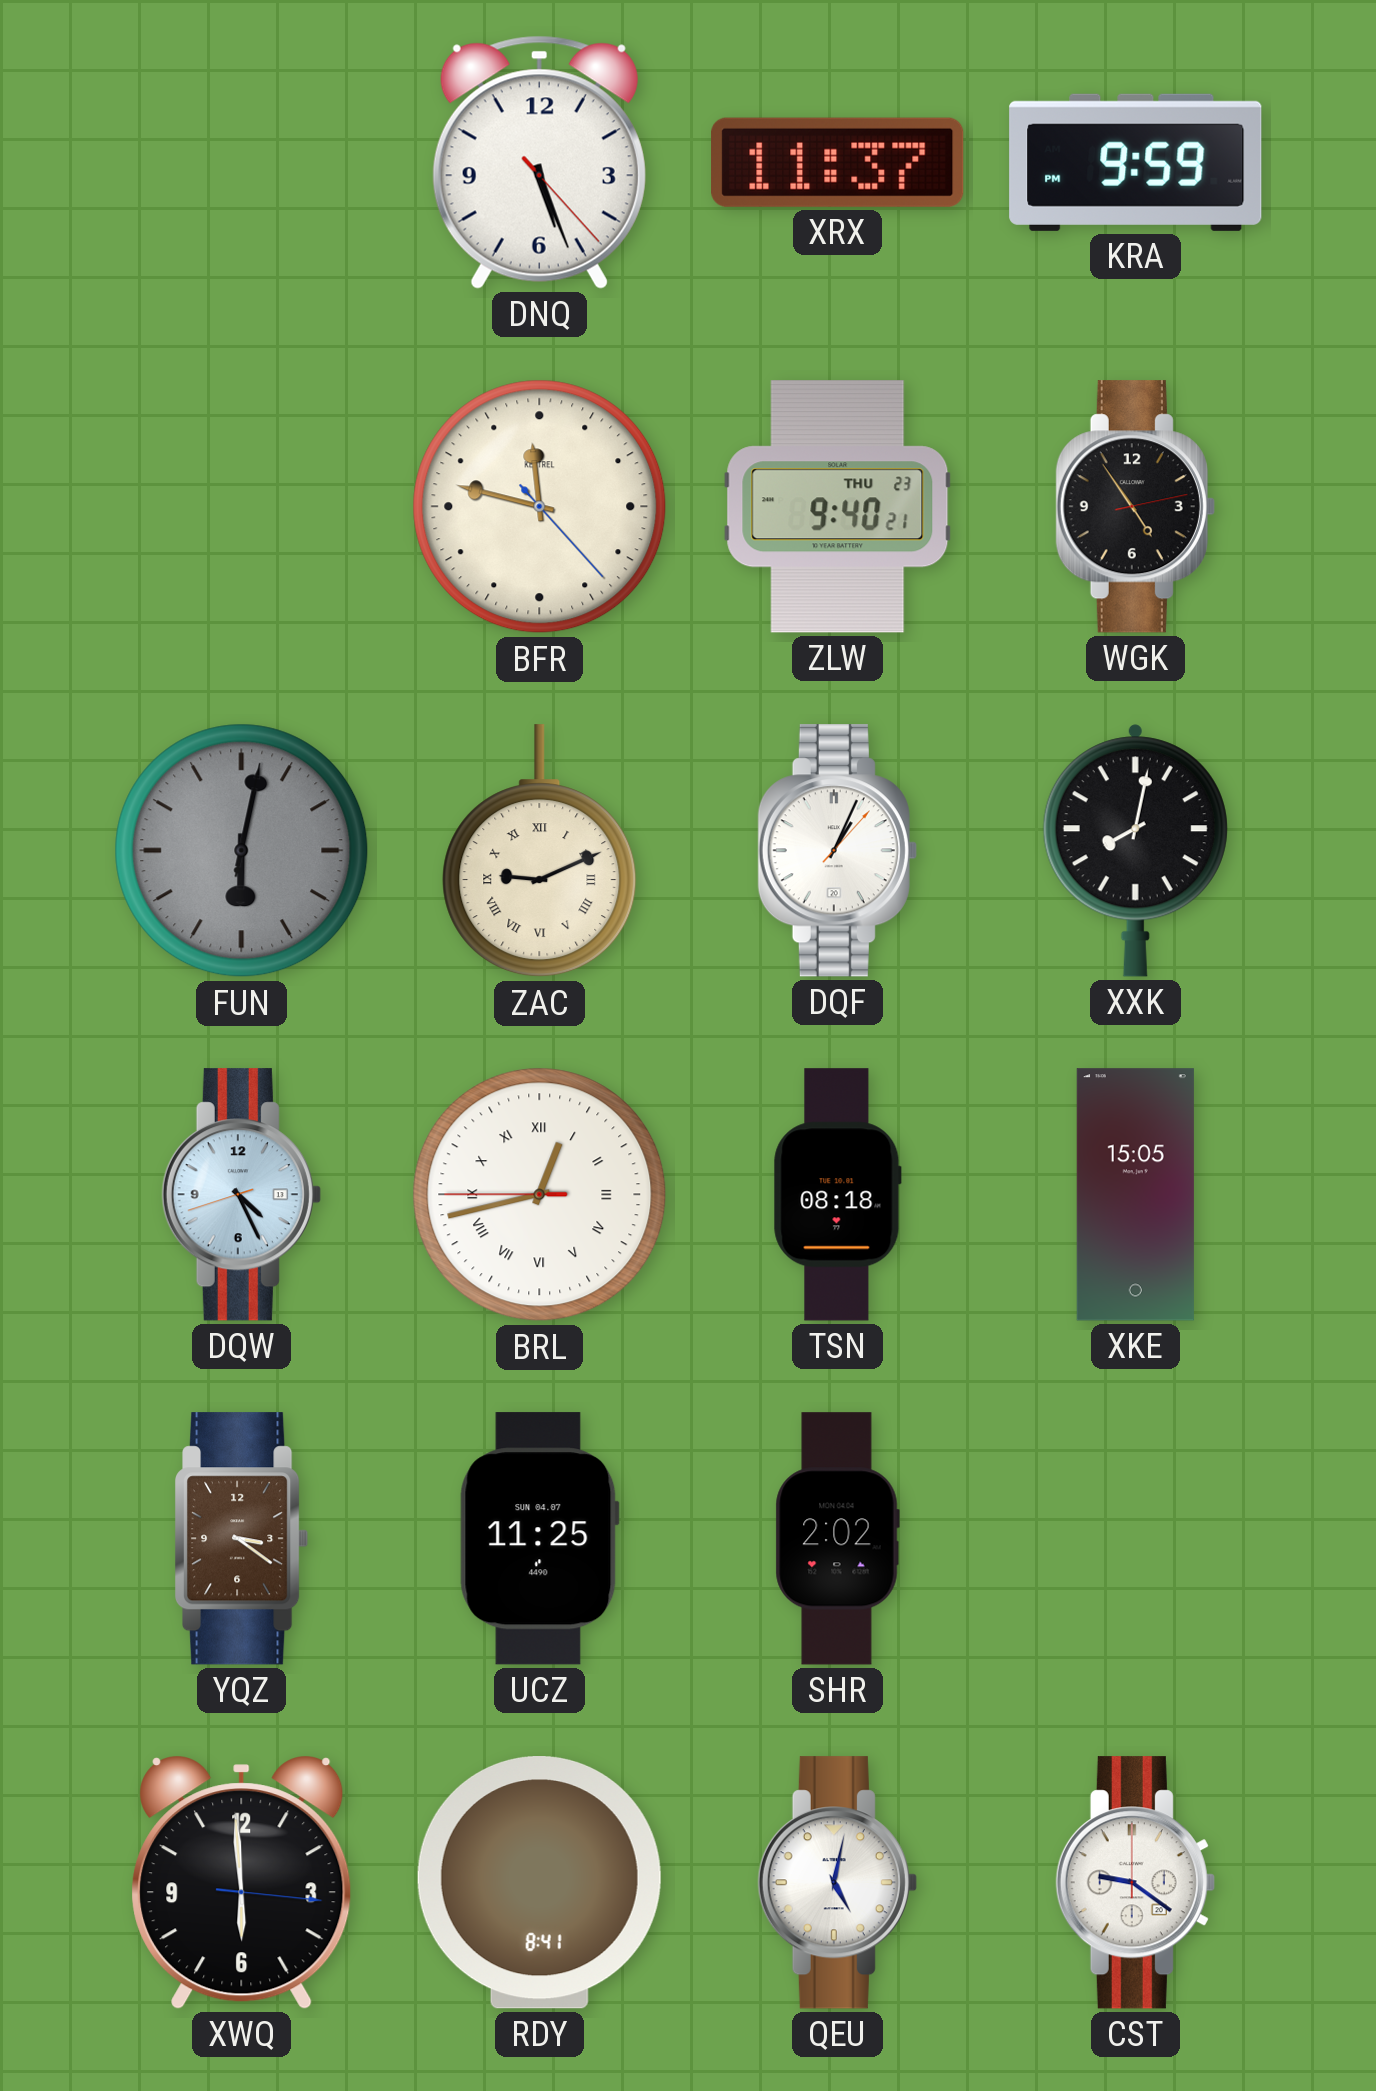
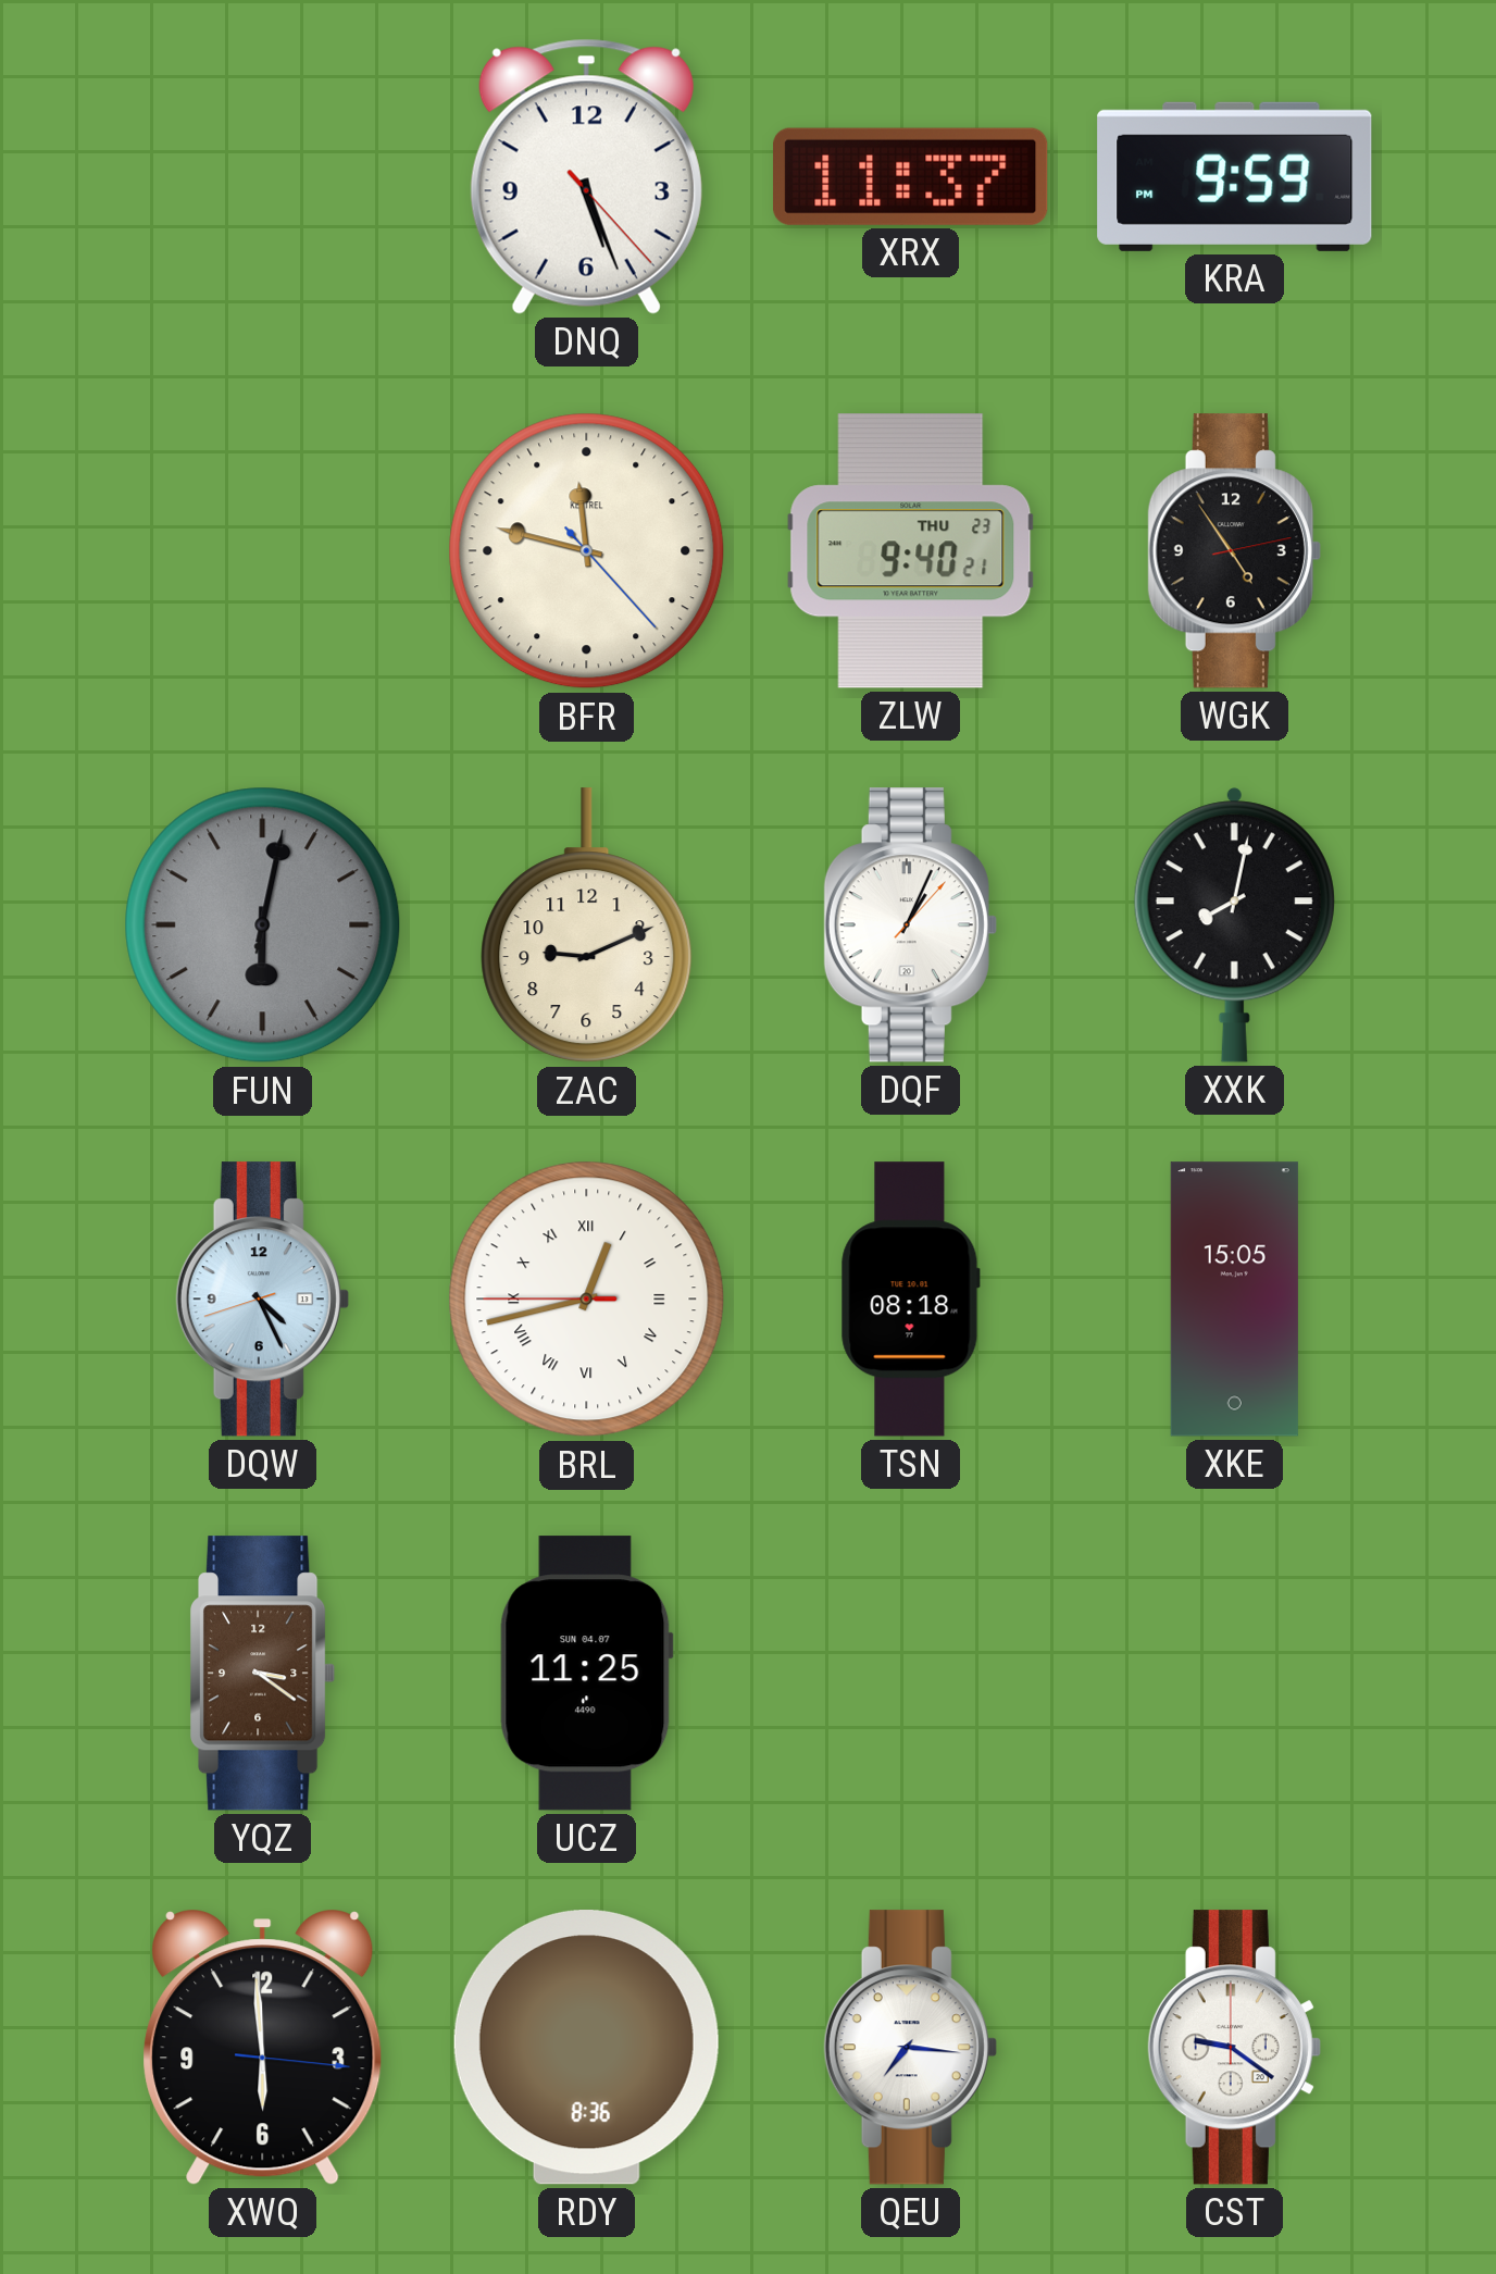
ZAC numerals: Roman -> Arabic (587, 925)
SHR: 2:02 -> none (837, 1539)
RDY: 8:41 -> 8:36 (586, 2048)
QEU: 5:02 -> 7:16 (910, 2048)
